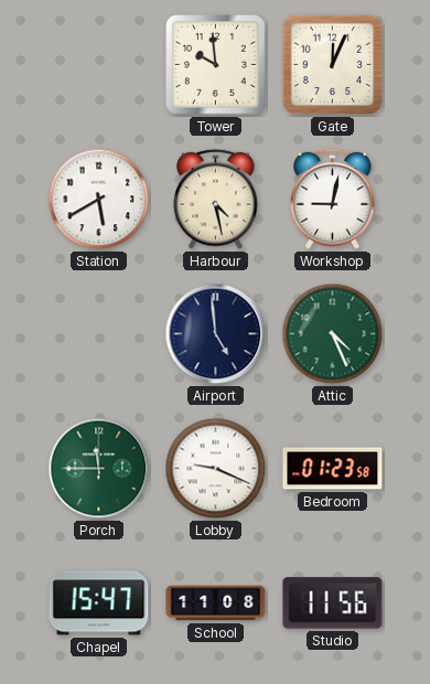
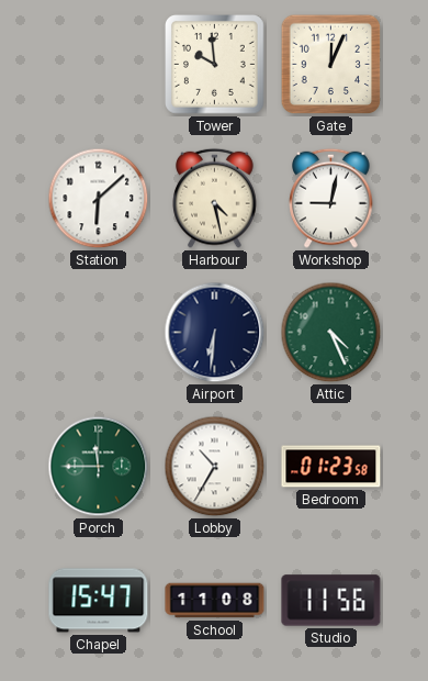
Station: 5:40 -> 6:08 (99, 199)
Airport: 4:59 -> 6:31 (215, 333)
Lobby: 9:19 -> 10:35 (215, 467)
